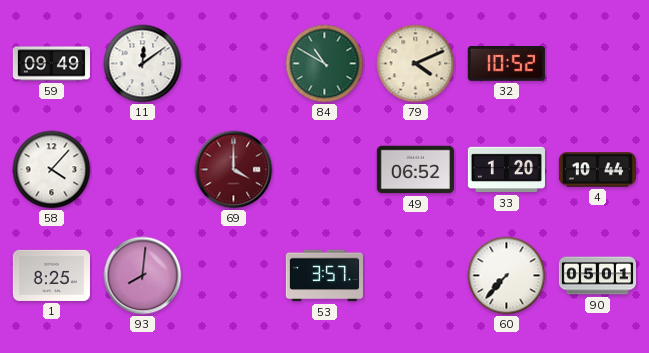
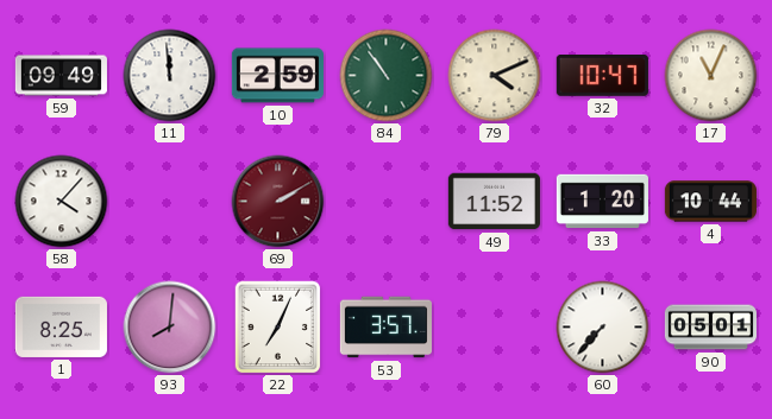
11: 12:09 -> 11:59 (170, 76)
10: none -> 2:59 (277, 76)
84: 10:50 -> 10:54 (387, 76)
32: 10:52 -> 10:47 (602, 76)
17: none -> 11:04 (711, 76)
69: 4:00 -> 2:10 (278, 202)
49: 06:52 -> 11:52 (494, 202)
22: none -> 7:04 (278, 328)
